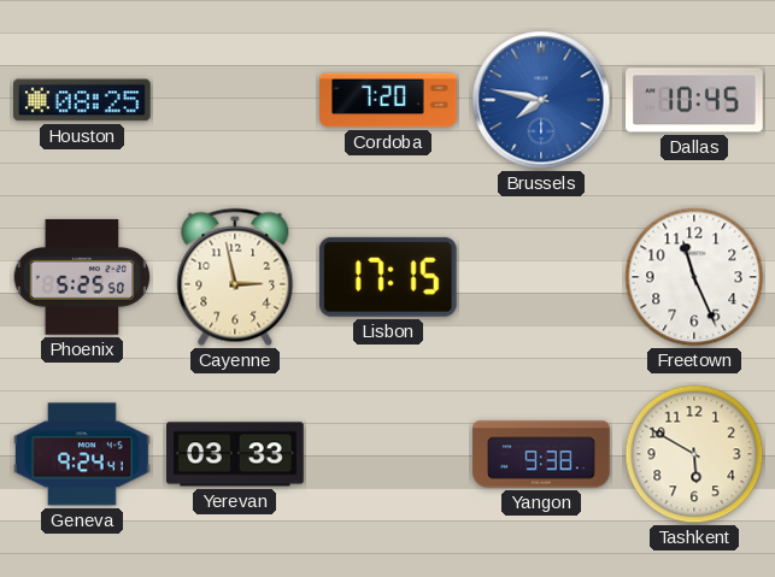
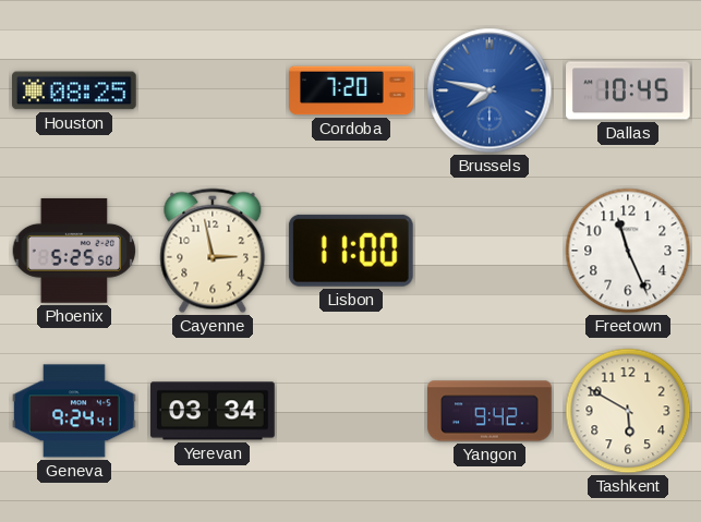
Lisbon: 17:15 -> 11:00 (351, 251)
Yerevan: 03:33 -> 03:34 (214, 411)
Yangon: 9:38 -> 9:42 (490, 411)
